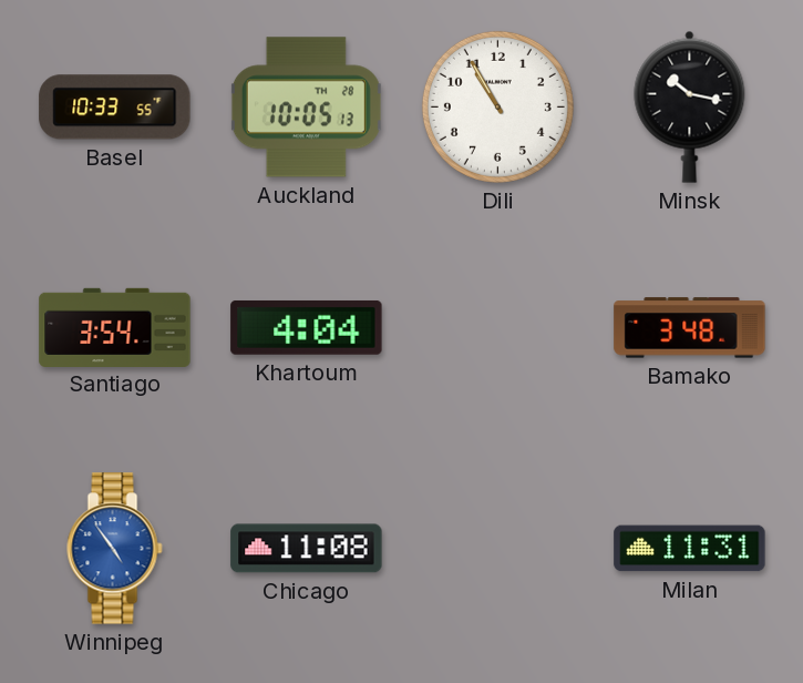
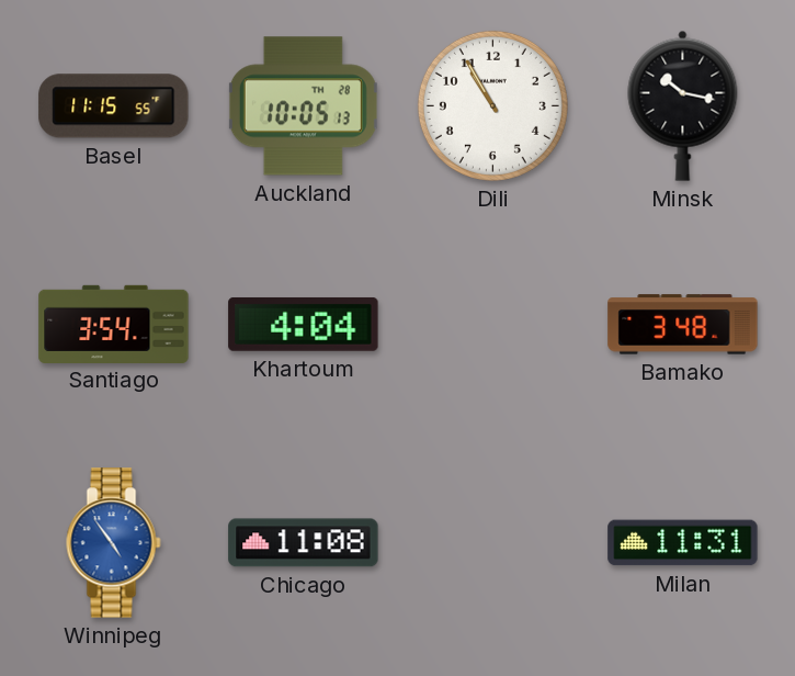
Basel: 10:33 -> 11:15 (114, 106)
